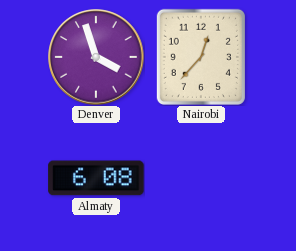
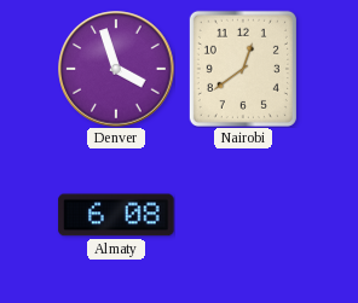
Nairobi: 12:37 -> 12:39 (243, 69)
